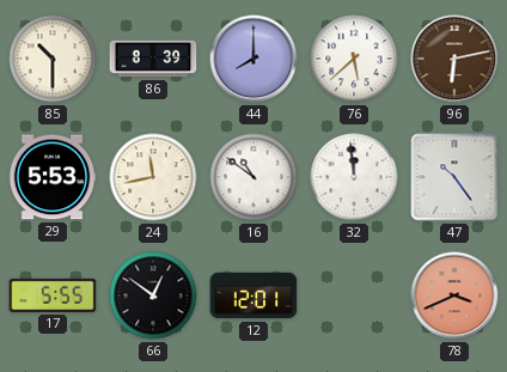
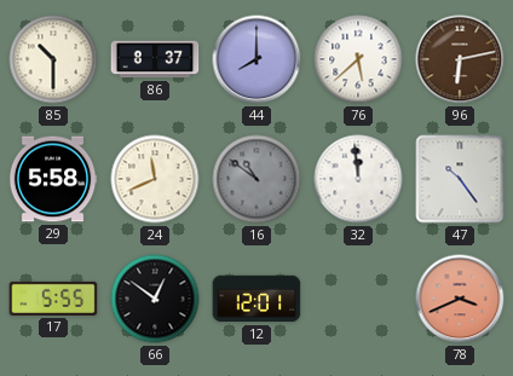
86: 8:39 -> 8:37 (155, 59)
29: 5:53 -> 5:58 (53, 179)
24: 11:43 -> 11:41 (155, 179)
16 dial: white -> grey (256, 179)
